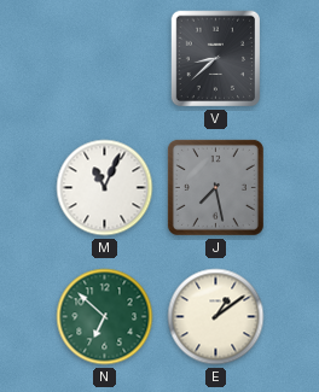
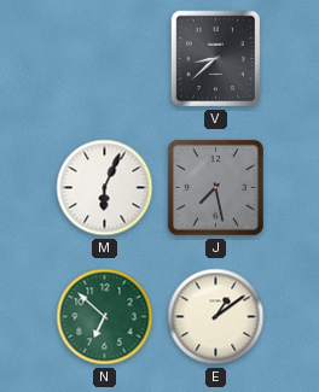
M: 11:04 -> 6:04 (105, 188)
